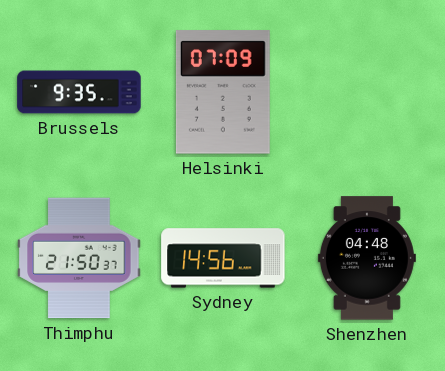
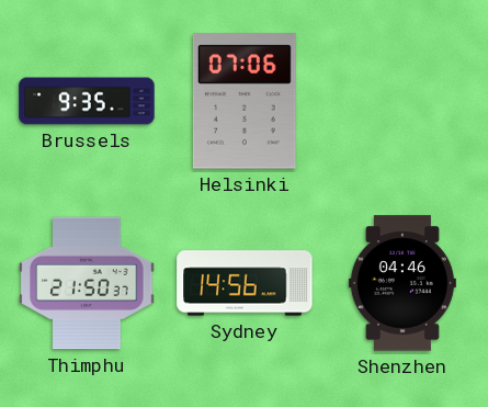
Helsinki: 07:09 -> 07:06 (245, 101)
Shenzhen: 04:48 -> 04:46 (402, 283)
